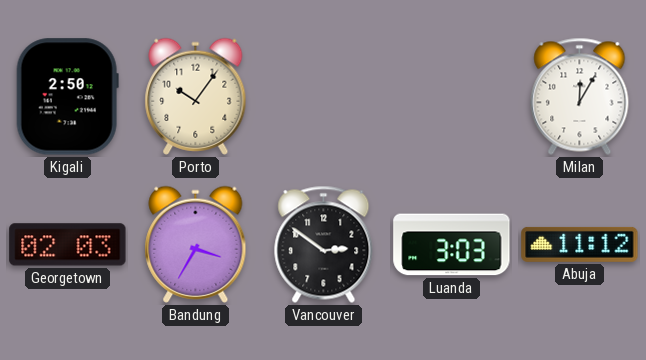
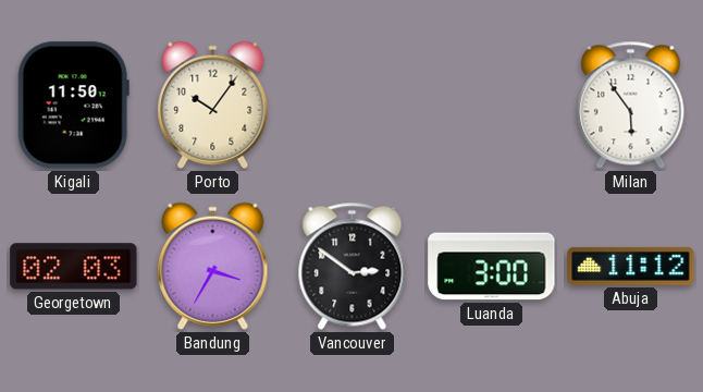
Kigali: 2:50 -> 11:50 (73, 106)
Milan: 12:05 -> 5:54 (631, 105)
Luanda: 3:03 -> 3:00 (492, 267)
